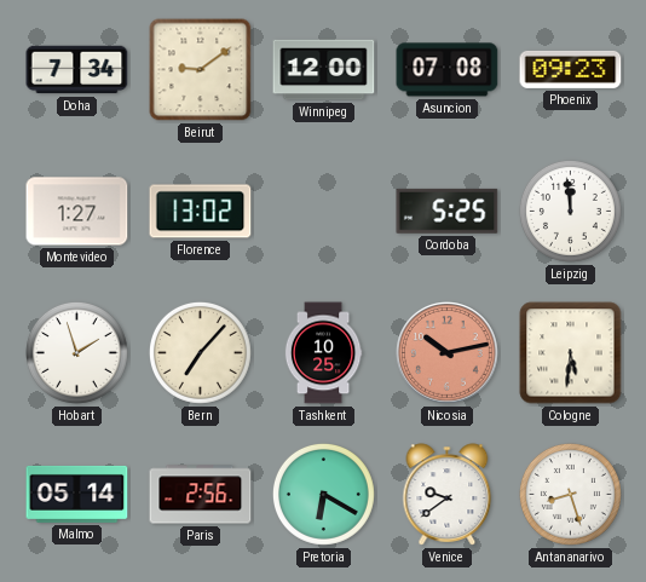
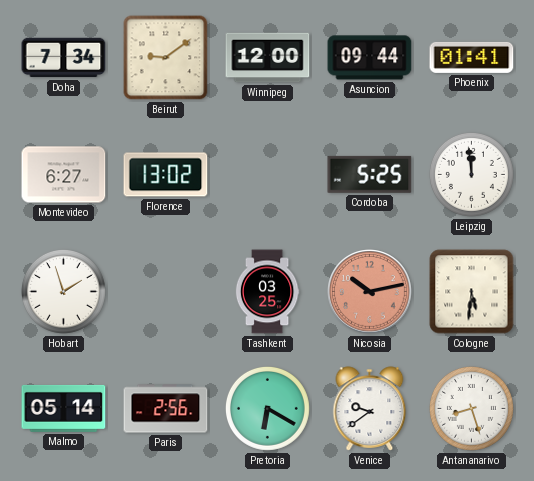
Asuncion: 07:08 -> 09:44 (370, 58)
Phoenix: 09:23 -> 01:41 (472, 57)
Montevideo: 1:27 -> 6:27 (64, 175)
Bern: 7:07 -> none (200, 352)
Tashkent: 10:25 -> 03:25 (267, 292)
